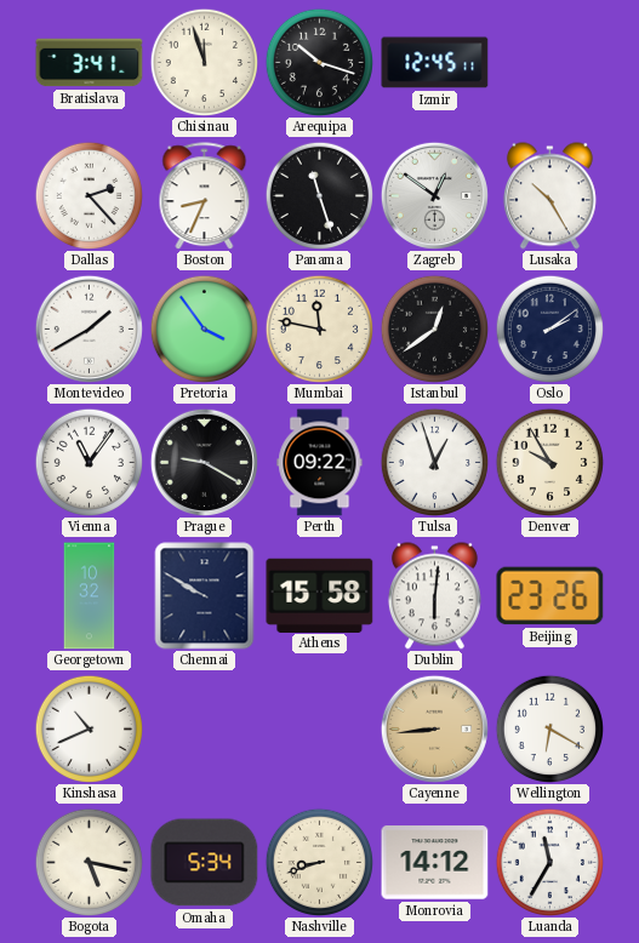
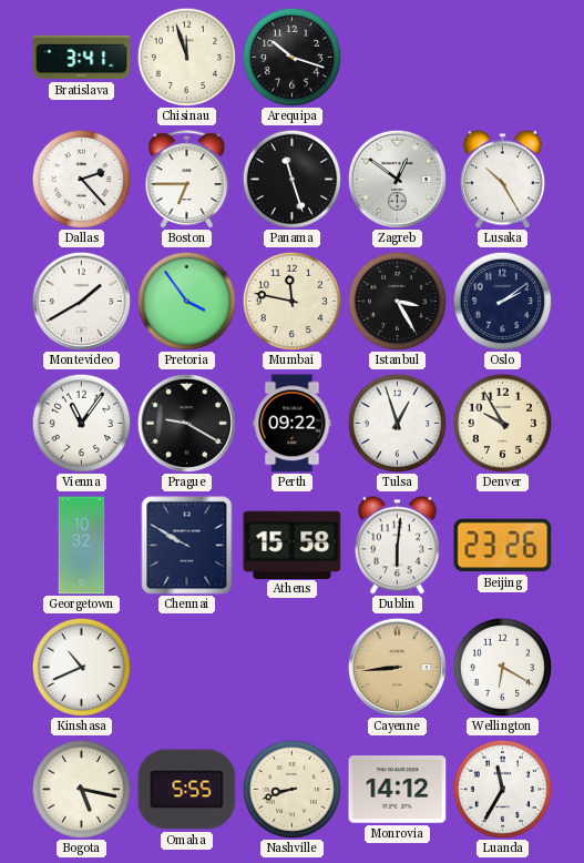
Izmir: 12:45 -> none (435, 63)
Boston: 8:34 -> 6:45 (187, 180)
Istanbul: 12:39 -> 3:25 (397, 301)
Omaha: 5:34 -> 5:55 (187, 790)
